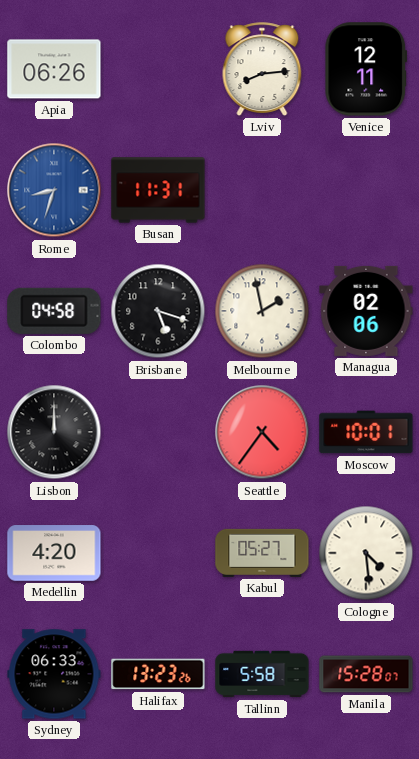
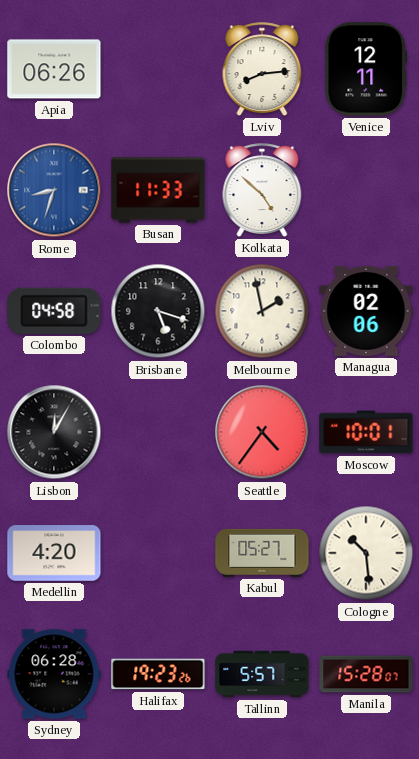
Busan: 11:31 -> 11:33 (158, 190)
Kolkata: none -> 4:52 (262, 190)
Lisbon: 12:00 -> 12:05 (54, 432)
Cologne: 4:29 -> 10:29 (366, 553)
Sydney: 06:33 -> 06:28 (54, 674)
Halifax: 13:23 -> 19:23 (158, 674)
Tallinn: 5:58 -> 5:57 (262, 674)
